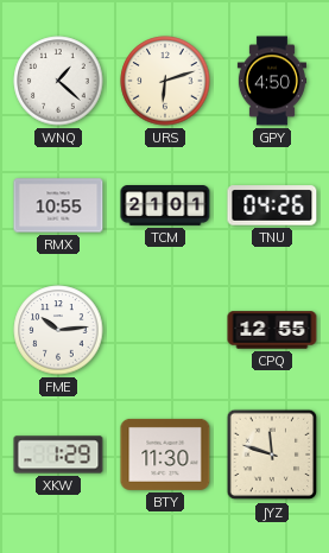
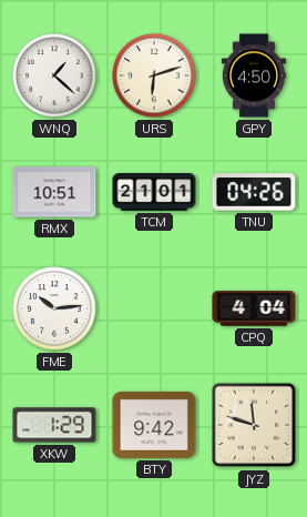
RMX: 10:55 -> 10:51 (54, 192)
CPQ: 12:55 -> 4:04 (254, 308)
BTY: 11:30 -> 9:42 (154, 425)
